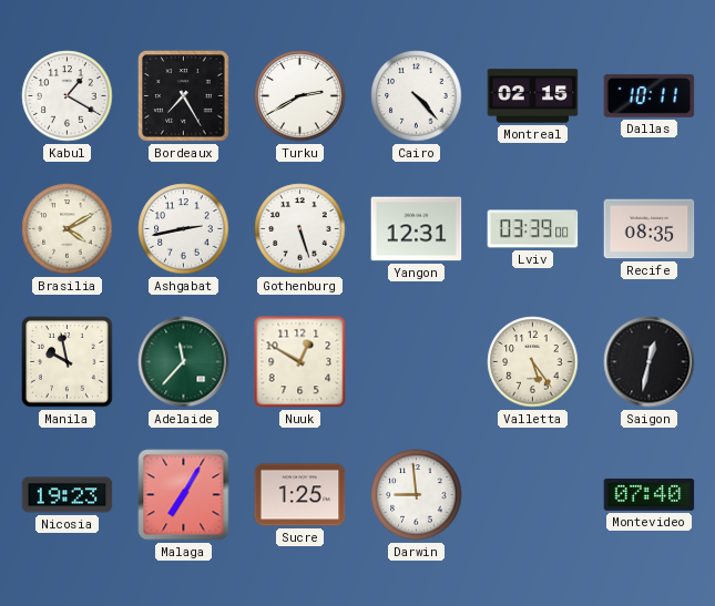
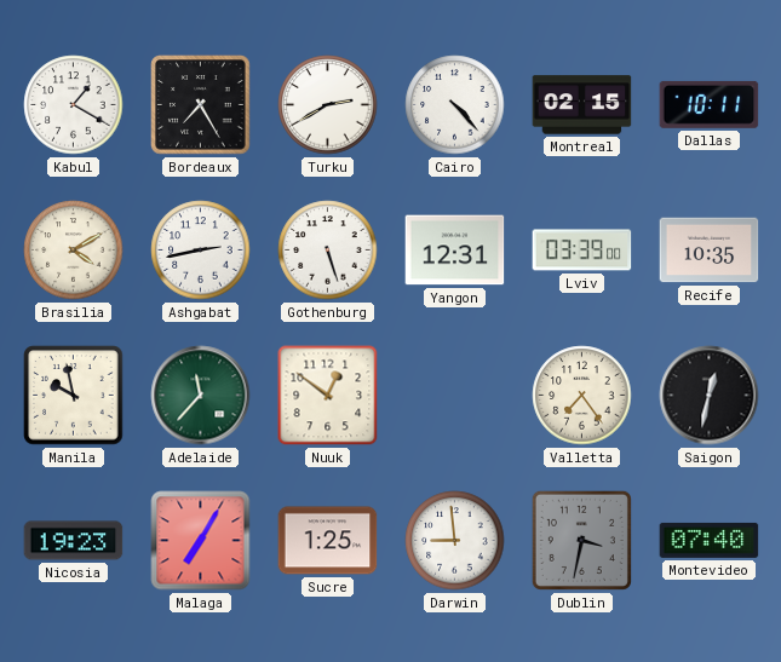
Recife: 08:35 -> 10:35 (710, 251)
Nuuk: 12:50 -> 12:51 (328, 396)
Valletta: 5:24 -> 7:24 (582, 396)
Dublin: none -> 3:32 (581, 540)
